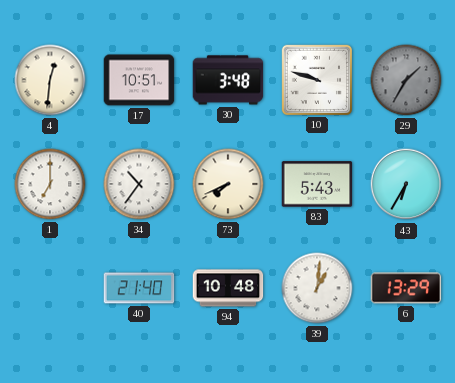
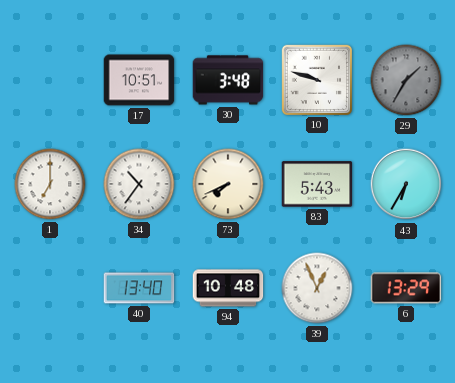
4: 12:31 -> none (50, 80)
40: 21:40 -> 13:40 (139, 288)
39: 1:01 -> 12:56 (317, 288)
